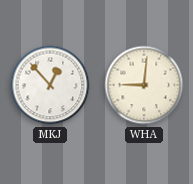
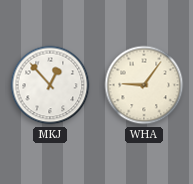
WHA: 9:01 -> 9:06 (144, 85)
